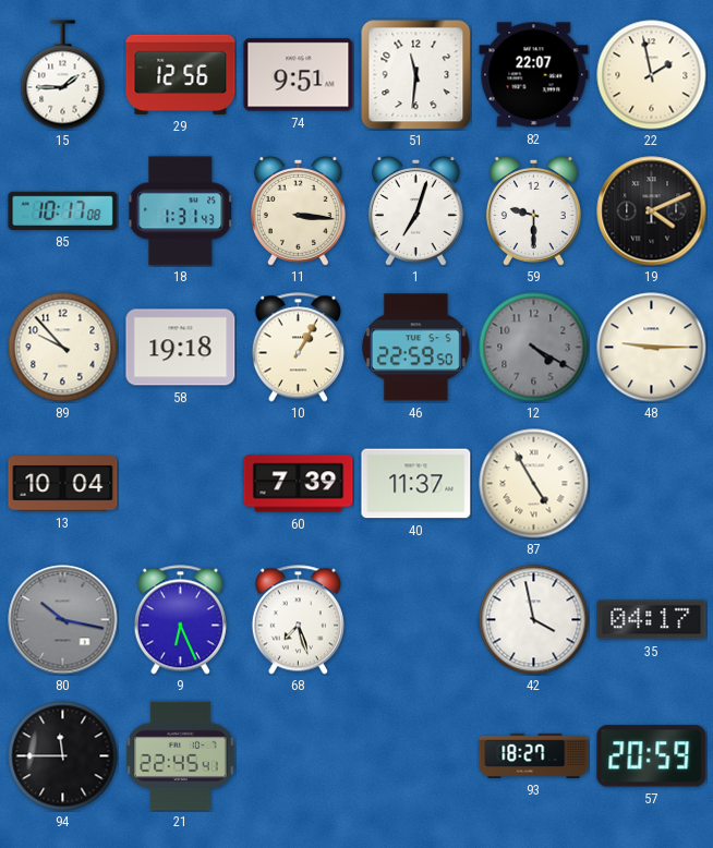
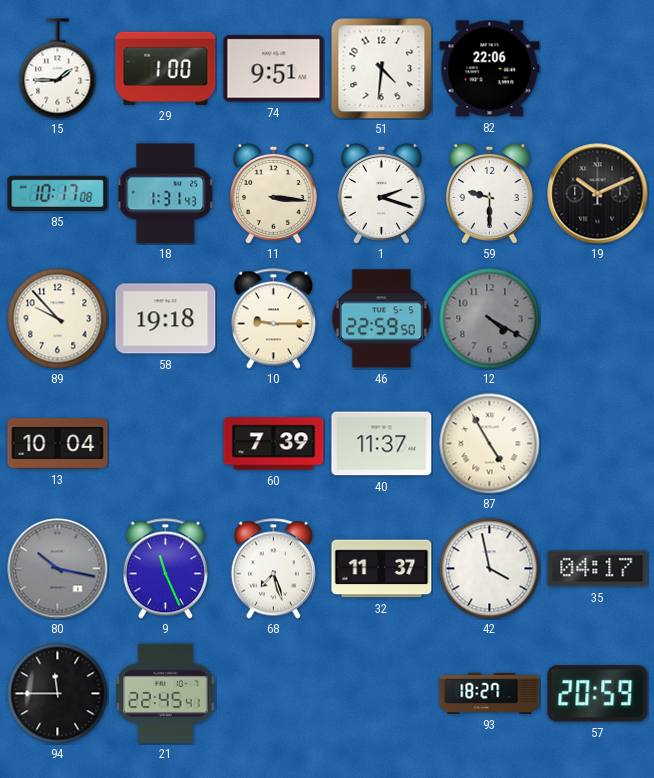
29: 12:56 -> 1:00 (166, 68)
51: 11:31 -> 4:31 (381, 68)
82: 22:07 -> 22:06 (490, 69)
22: 1:58 -> none (652, 75)
1: 7:03 -> 2:18 (381, 194)
19: 4:11 -> 10:11 (598, 194)
10: 1:05 -> 9:15 (273, 319)
48: 9:15 -> none (652, 348)
9: 6:26 -> 11:26 (165, 569)
32: none -> 11:37 (382, 569)
